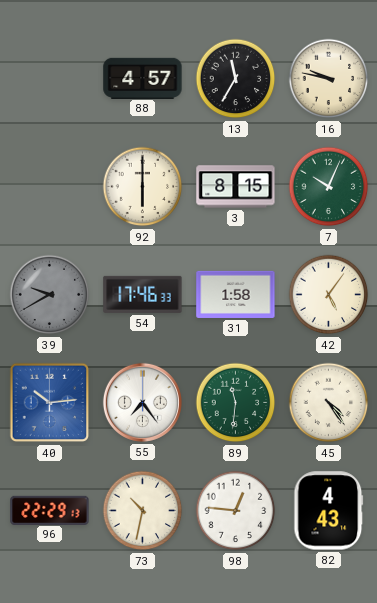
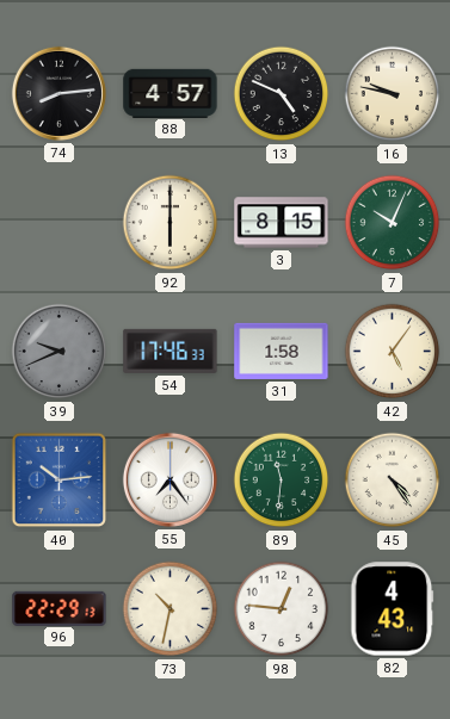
74: none -> 8:14 (58, 93)
13: 11:35 -> 4:49 (282, 94)
39: 9:40 -> 9:41 (60, 352)
